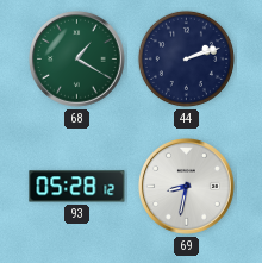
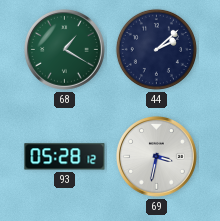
44: 2:12 -> 2:08 (156, 49)
69: 8:32 -> 3:32 (156, 156)
